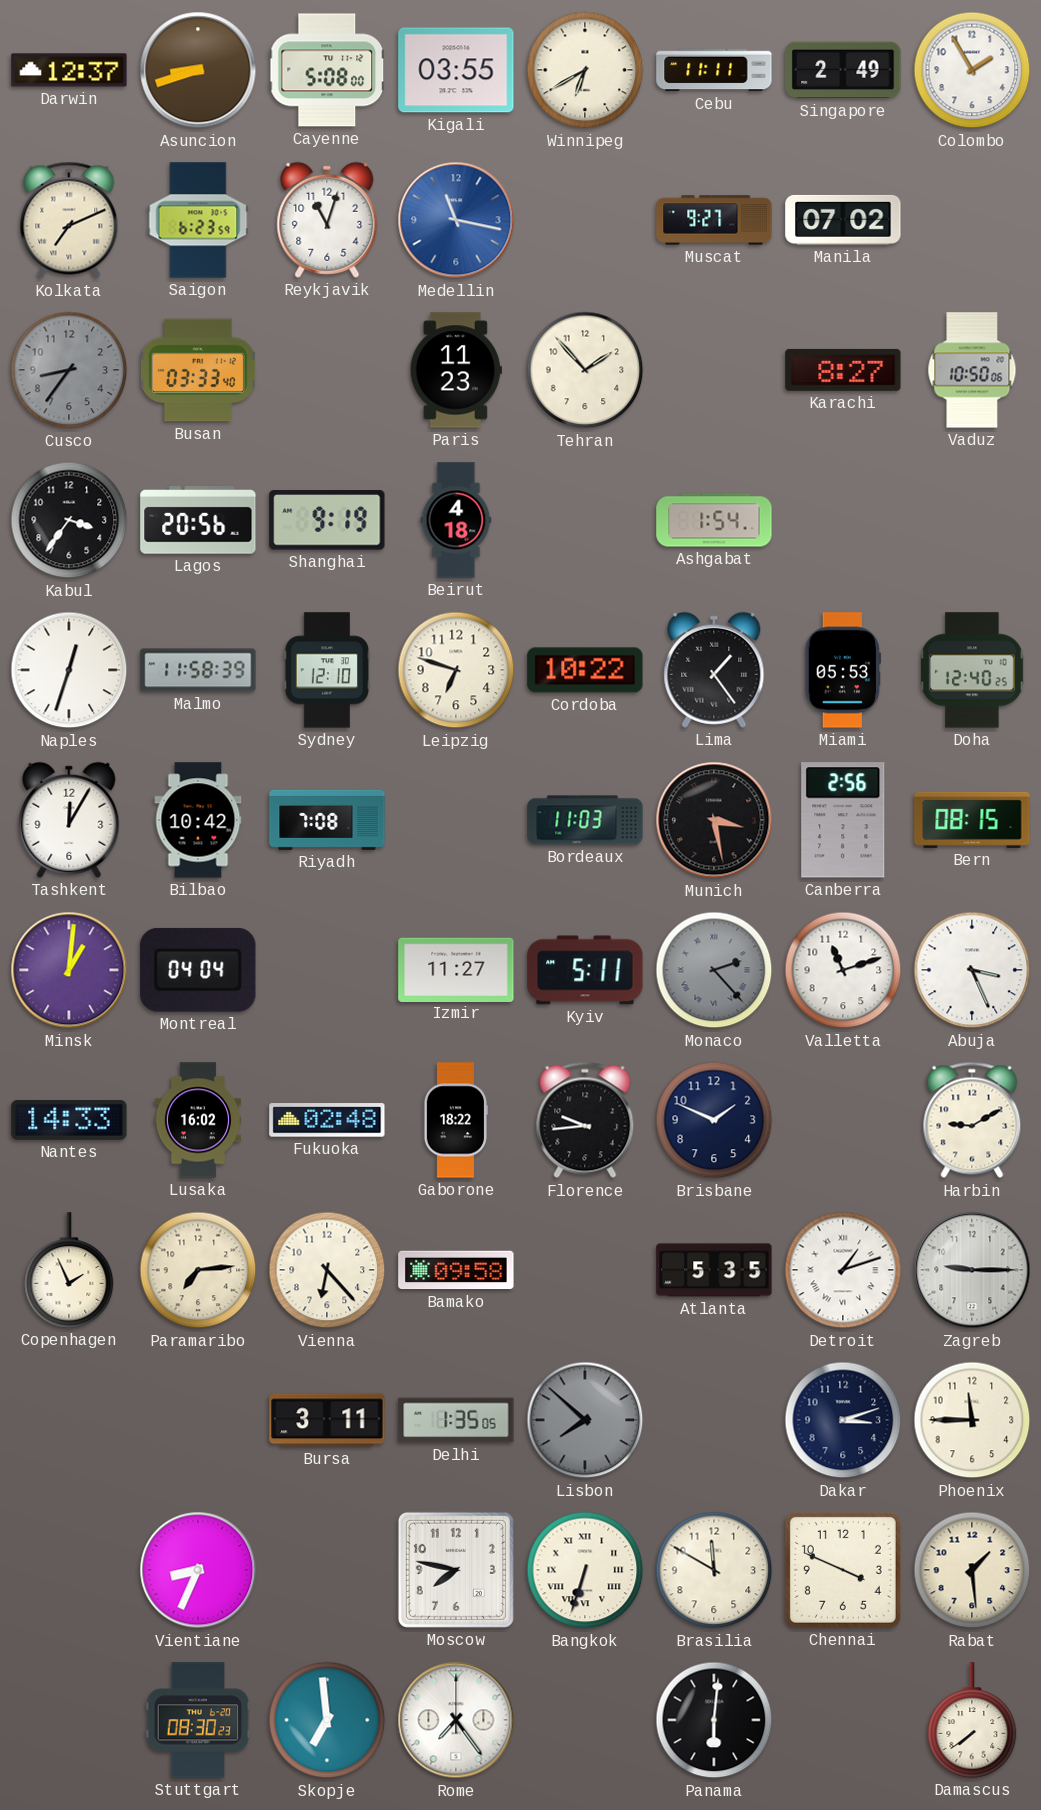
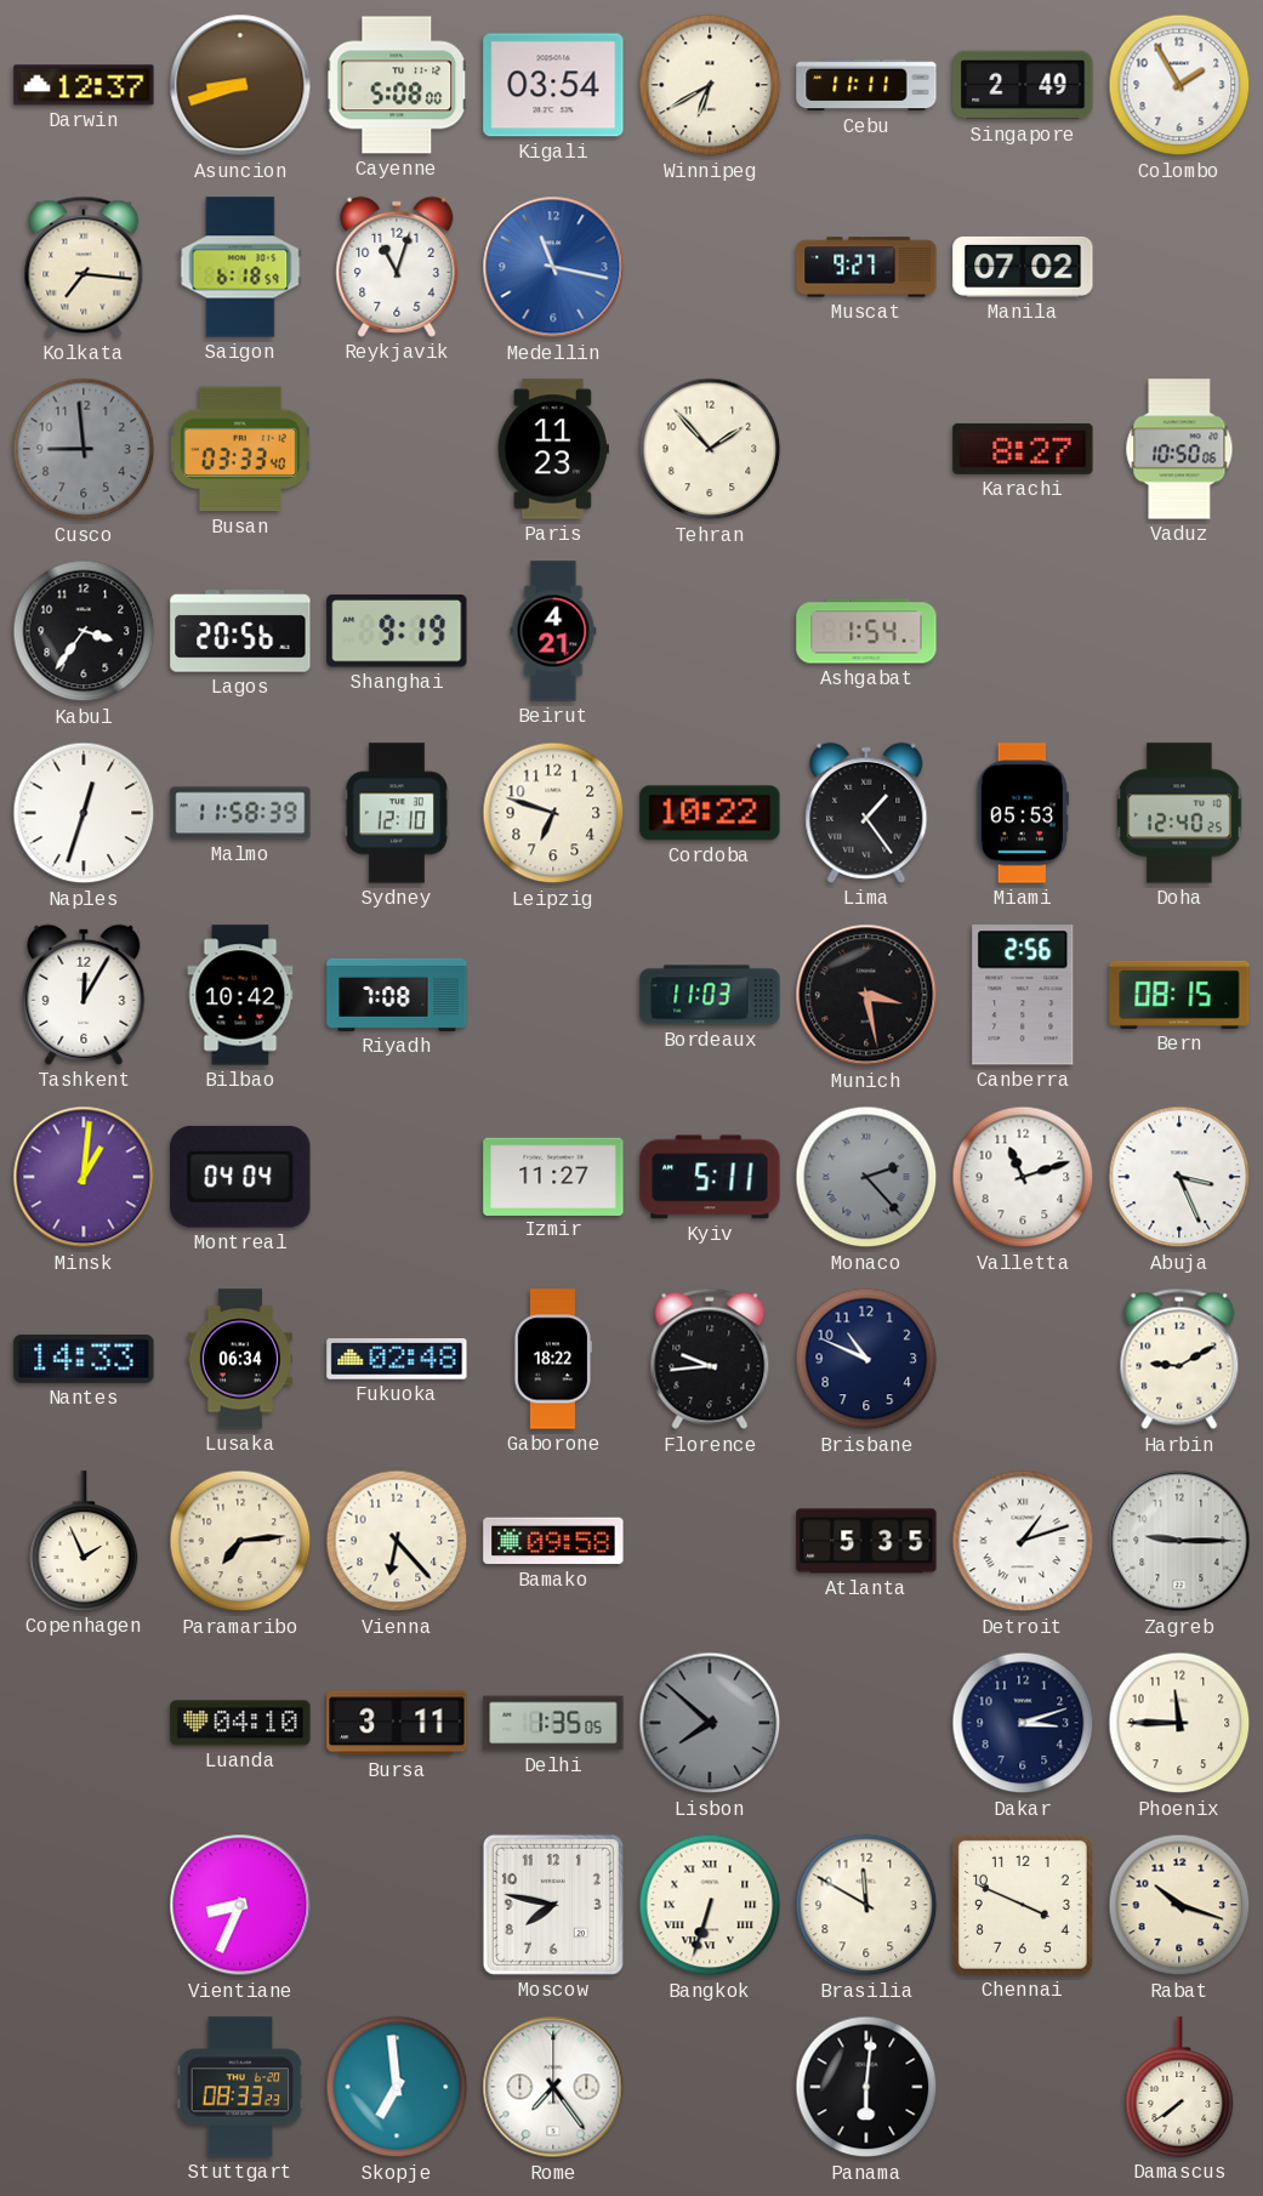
Kigali: 03:55 -> 03:54 (553, 85)
Kolkata: 7:11 -> 7:16 (84, 267)
Saigon: 6:23 -> 6:18 (240, 267)
Cusco: 8:36 -> 8:59 (84, 449)
Beirut: 4:18 -> 4:21 (553, 631)
Lusaka: 16:02 -> 06:34 (239, 1359)
Brisbane: 1:49 -> 10:49 (866, 1359)
Luanda: none -> 04:10 (240, 1723)
Rabat: 1:29 -> 10:18 (1179, 1905)
Stuttgart: 08:30 -> 08:33 (240, 2087)
